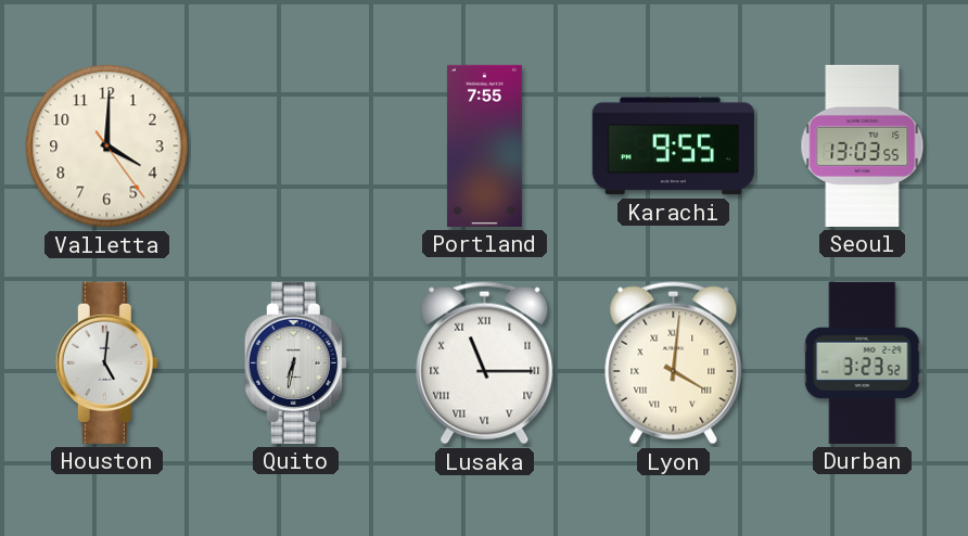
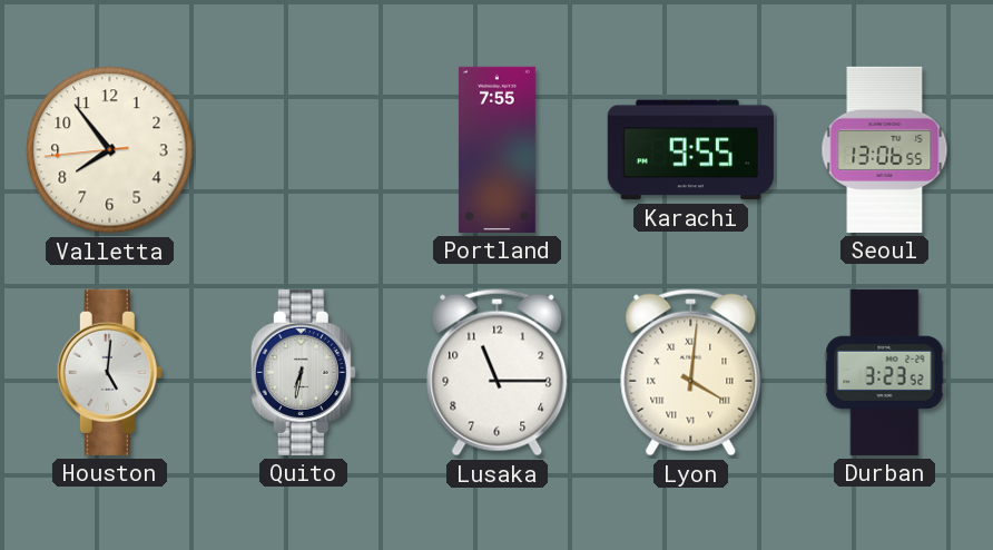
Valletta: 4:00 -> 7:53 (110, 150)
Seoul: 13:03 -> 13:06 (885, 149)
Lusaka numerals: Roman -> Arabic (498, 373)
